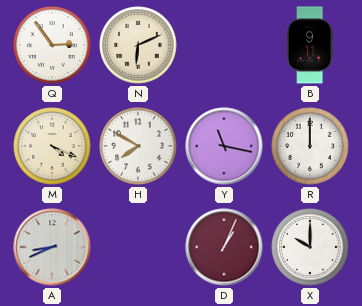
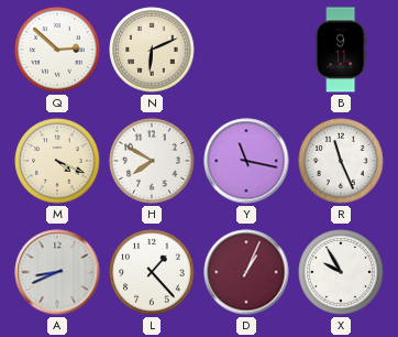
Q: 2:54 -> 2:52 (57, 50)
R: 12:00 -> 11:26 (341, 161)
L: none -> 1:23 (152, 272)
X: 10:00 -> 9:55 (341, 272)
